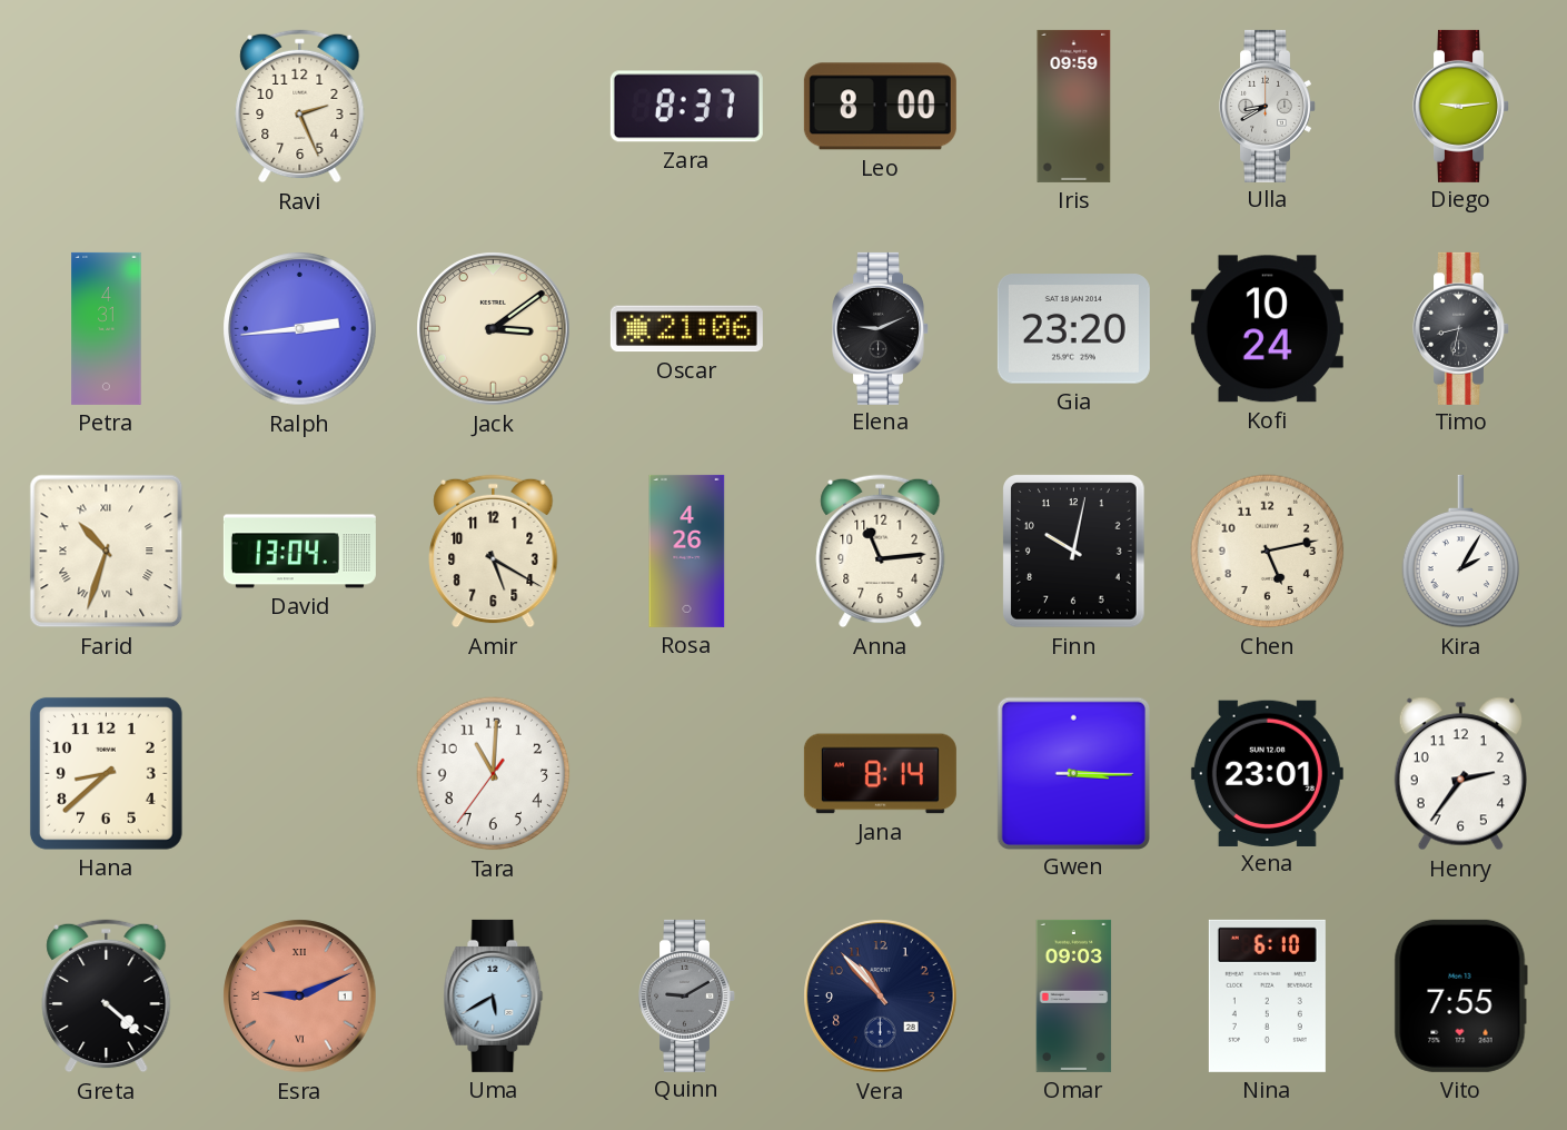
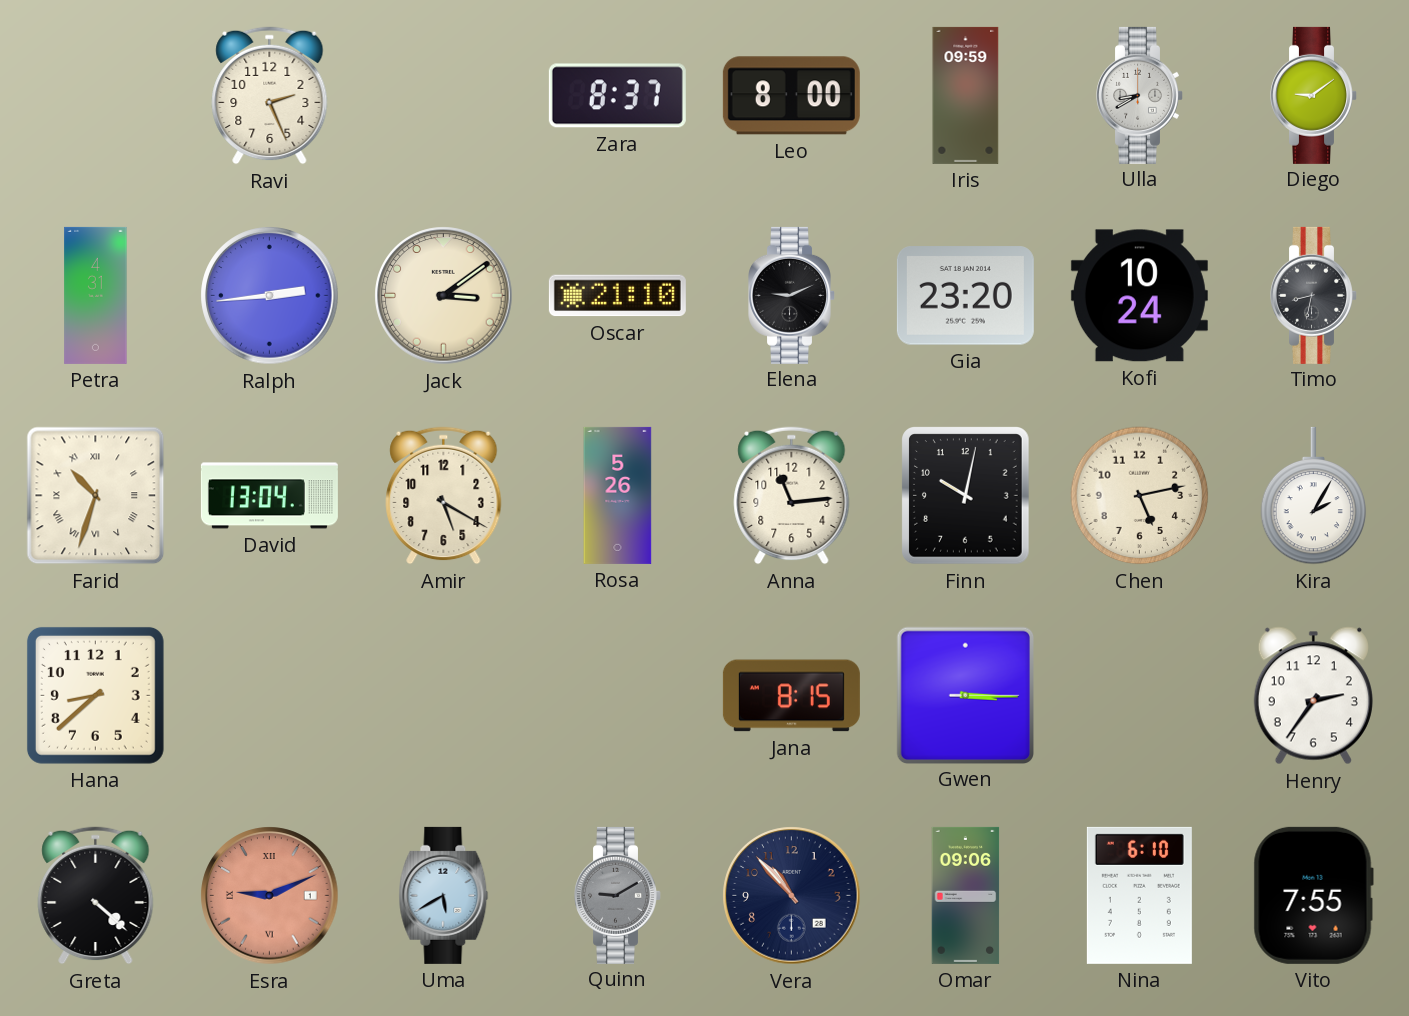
Diego: 9:14 -> 9:09 (1314, 95)
Oscar: 21:06 -> 21:10 (617, 296)
Rosa: 4:26 -> 5:26 (618, 495)
Tara: 11:00 -> none (494, 774)
Jana: 8:14 -> 8:15 (791, 696)
Xena: 23:01 -> none (1267, 773)
Omar: 09:03 -> 09:06 (966, 895)
